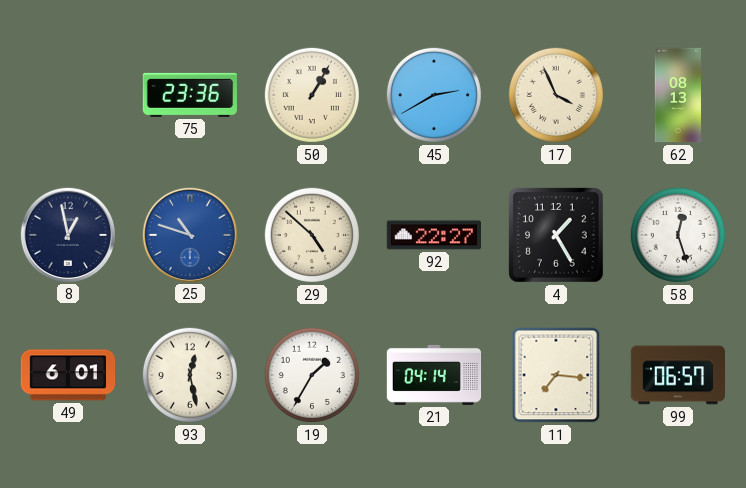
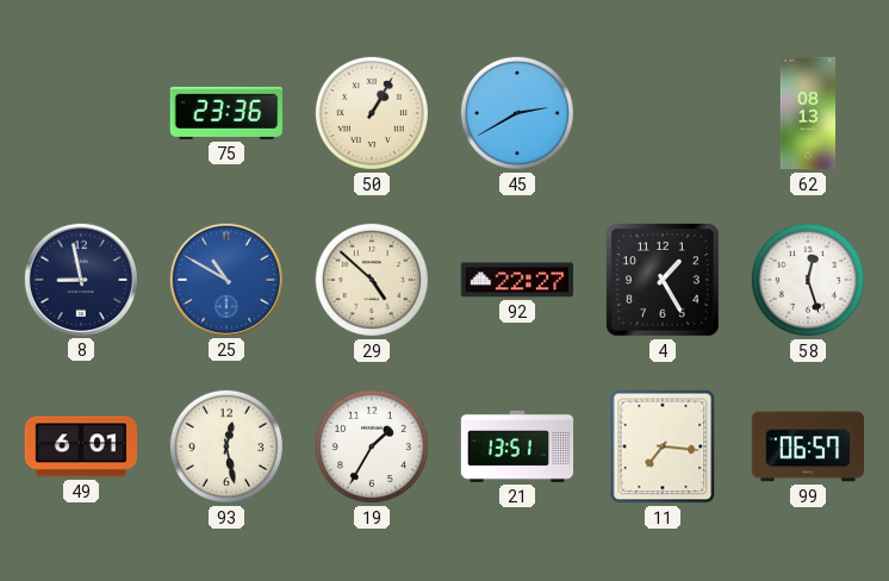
17: 3:56 -> none (556, 95)
8: 12:58 -> 8:58 (80, 279)
25: 10:48 -> 10:50 (225, 279)
21: 04:14 -> 13:51 (517, 446)
